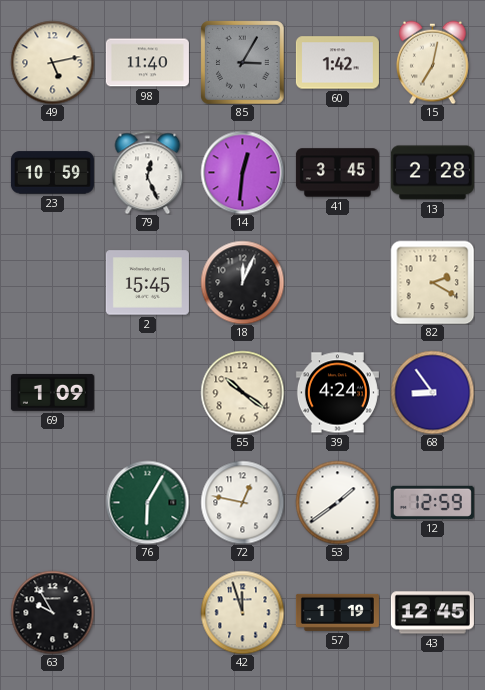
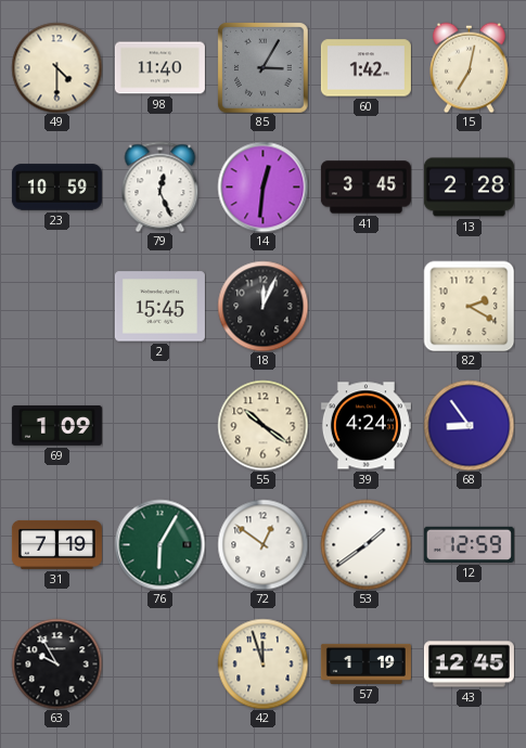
49: 5:13 -> 4:30 (56, 67)
31: none -> 7:19 (56, 544)
72: 12:47 -> 12:51 (262, 544)
